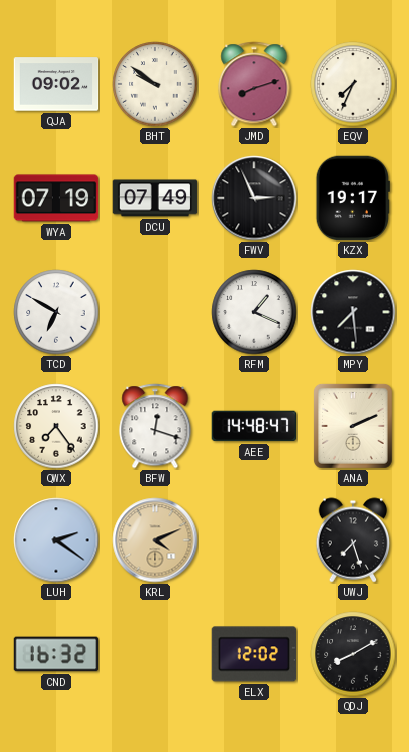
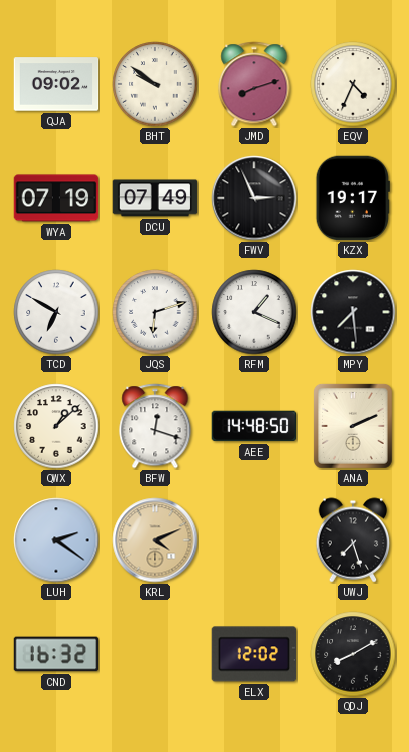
EQV: 7:34 -> 4:34 (353, 84)
JQS: none -> 6:12 (155, 312)
QWX: 7:24 -> 1:08 (56, 426)
AEE: 14:48:47 -> 14:48:50 (254, 426)
